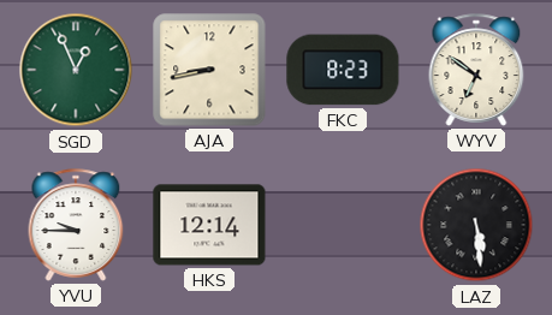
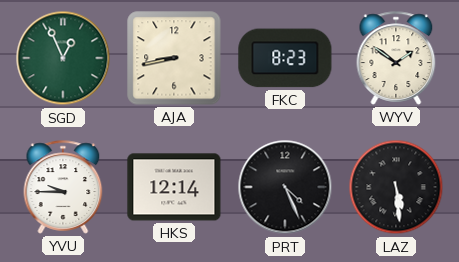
WYV: 6:51 -> 1:51 (396, 58)
PRT: none -> 4:26 (285, 187)
